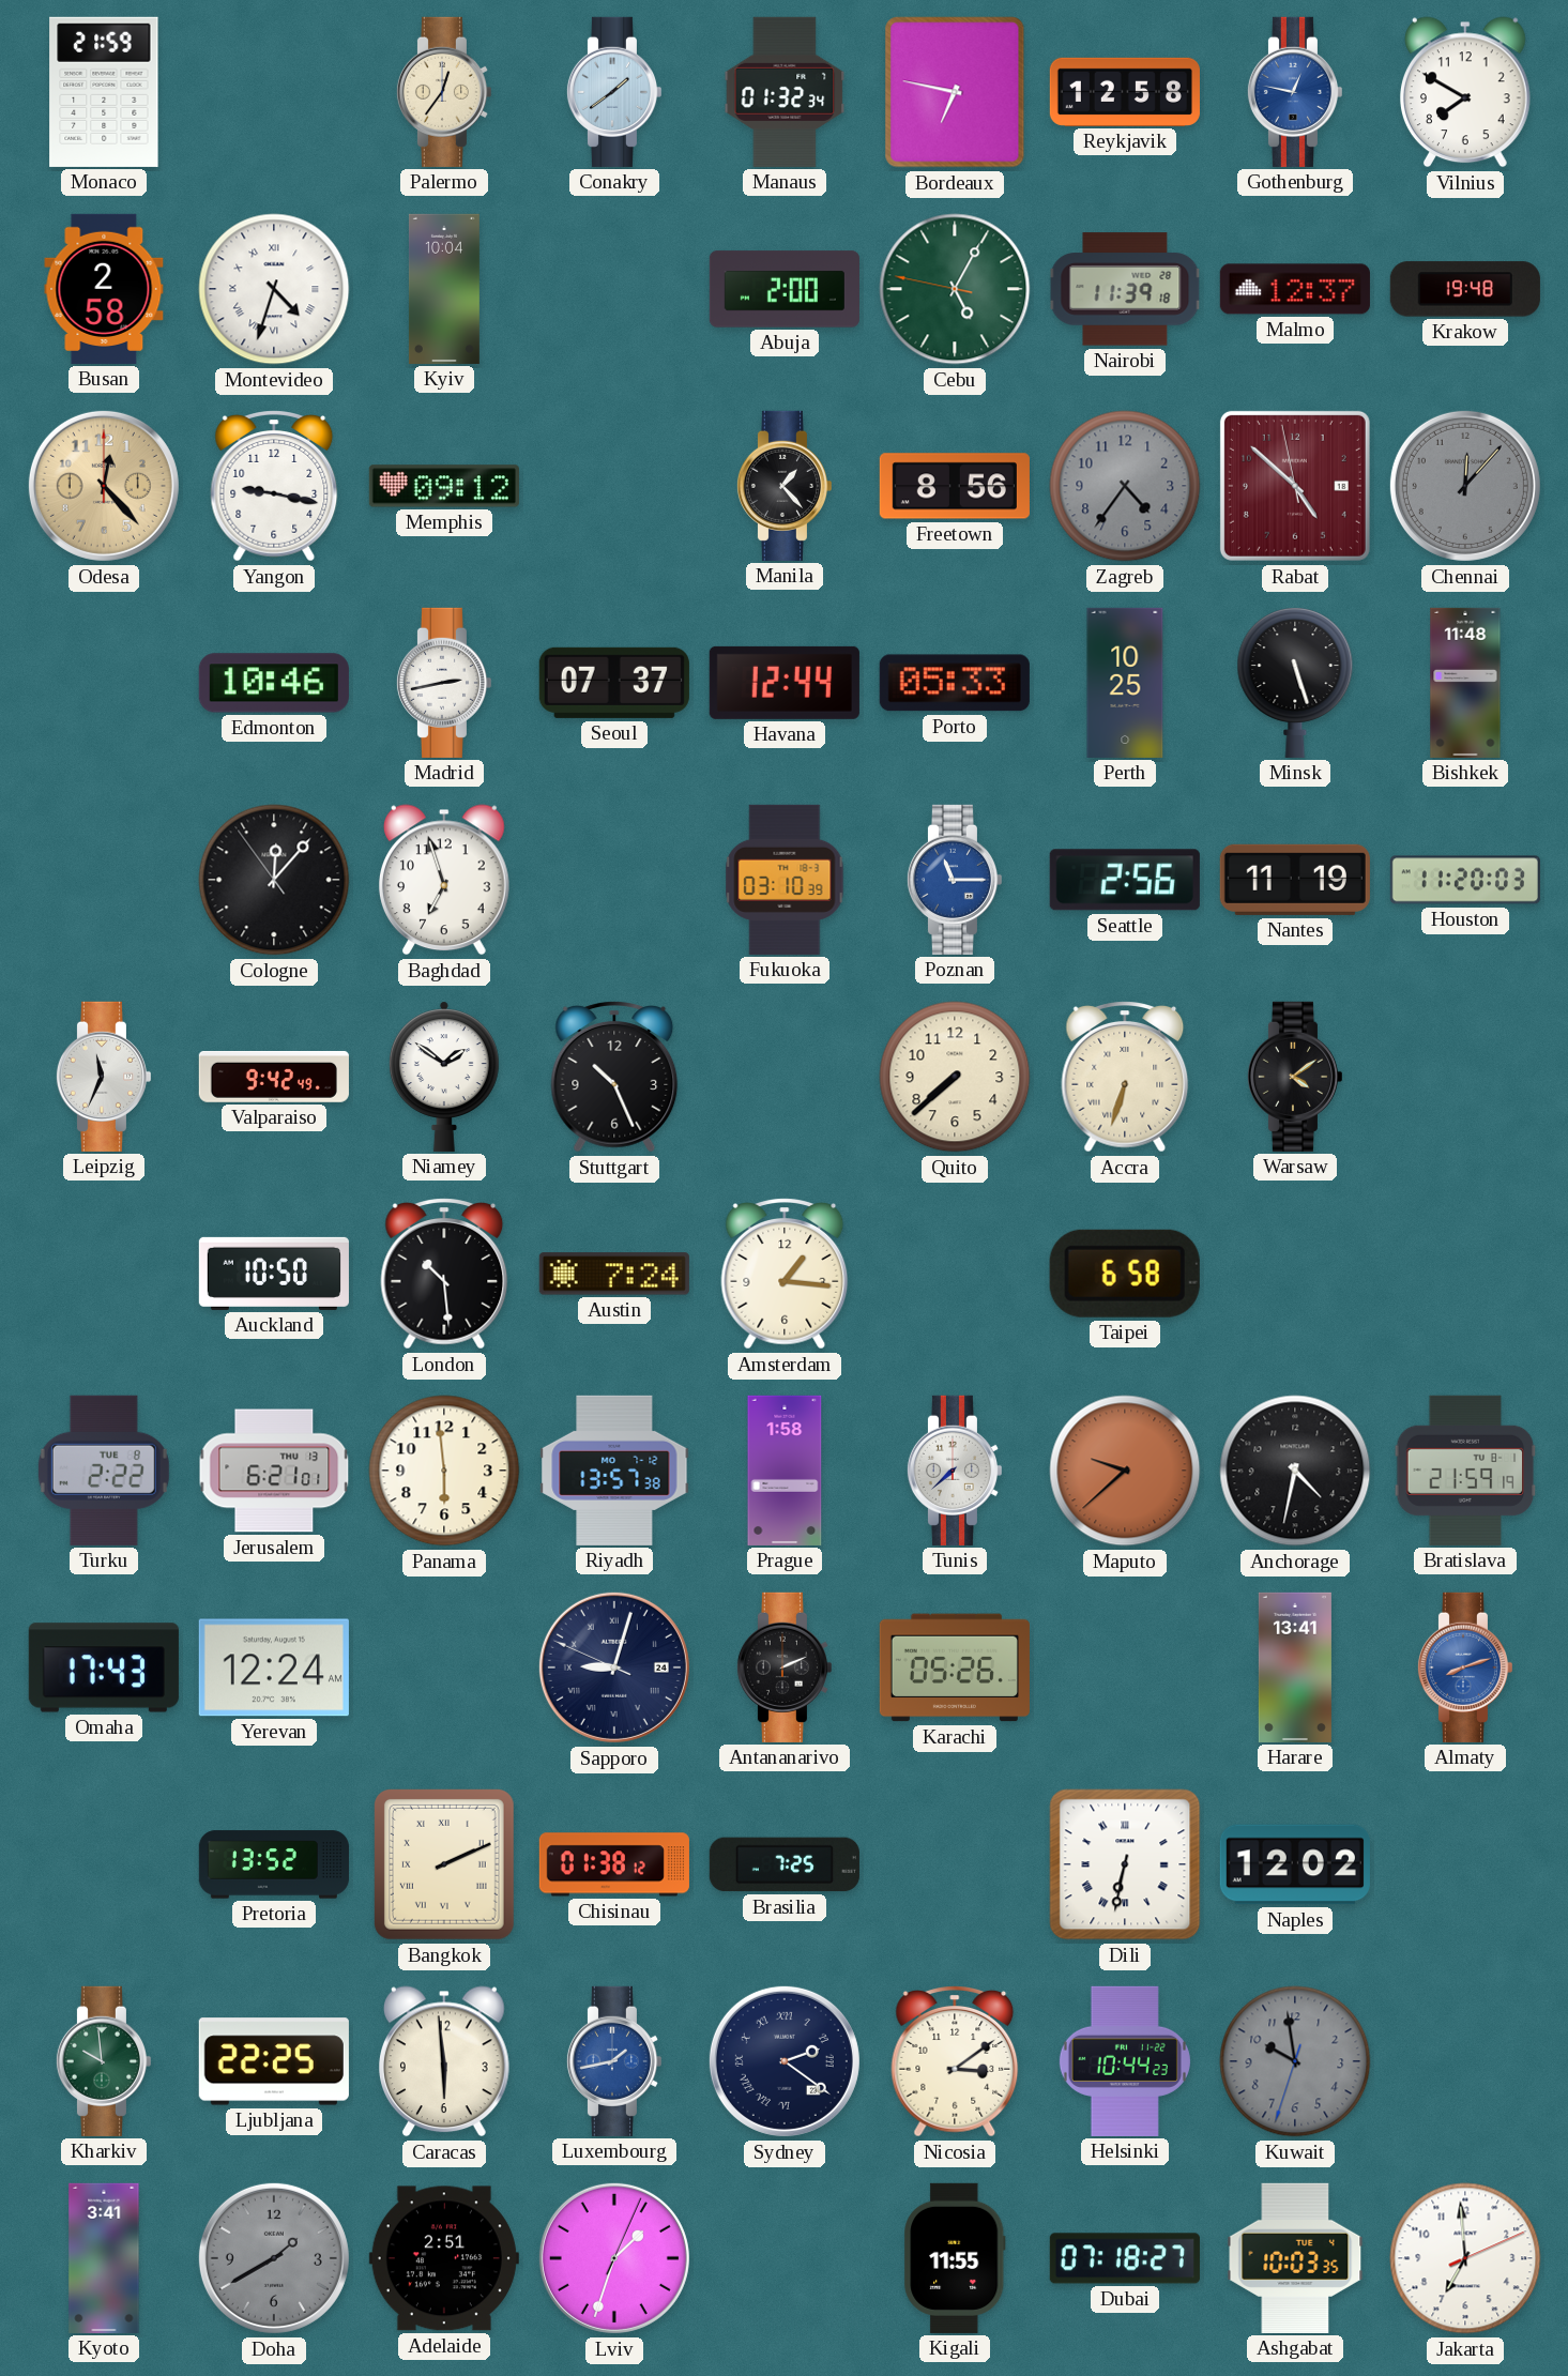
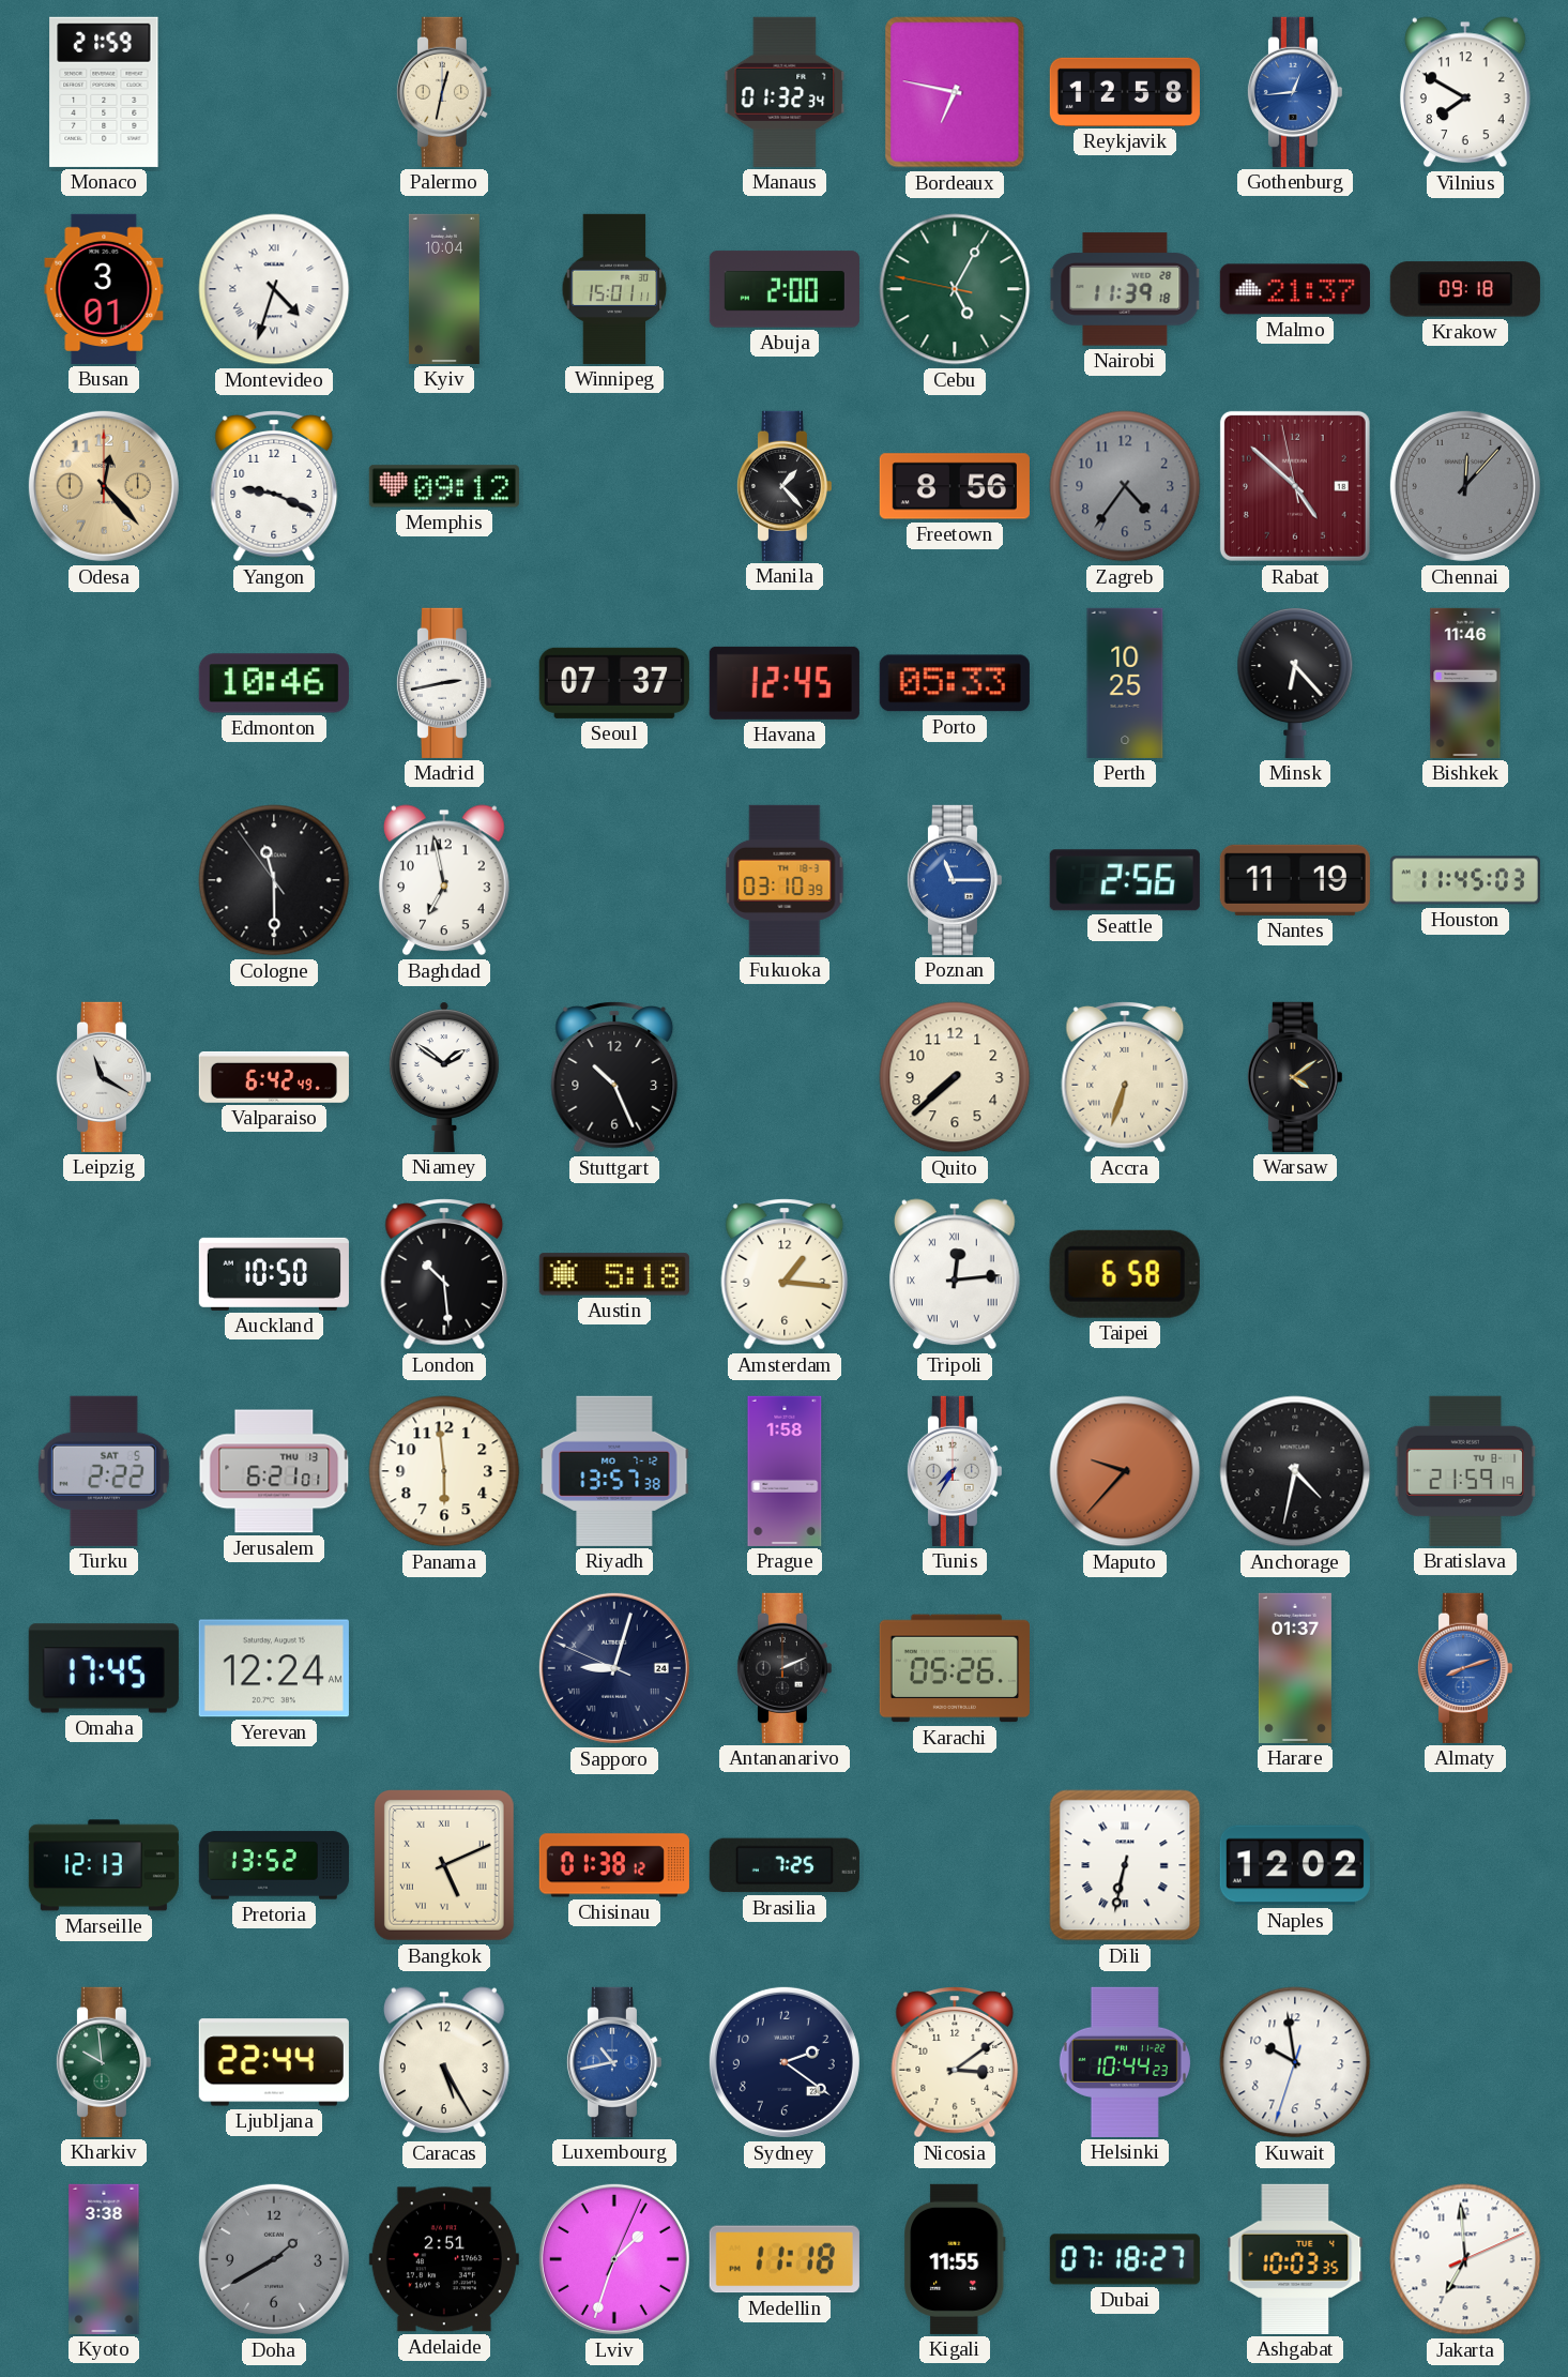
Palermo: 12:36 -> 12:32 (443, 92)
Conakry: 1:39 -> none (613, 92)
Gothenburg: 12:47 -> 12:44 (1294, 92)
Busan: 2:58 -> 3:01 (104, 289)
Winnipeg: none -> 15:01 (614, 289)
Malmo: 12:37 -> 21:37 (1295, 289)
Krakow: 19:48 -> 09:18 (1465, 289)
Yangon: 9:17 -> 9:19 (274, 486)
Havana: 12:44 -> 12:45 (785, 683)
Minsk: 5:27 -> 6:23 (1295, 683)
Bishkek: 11:48 -> 11:46 (1465, 683)
Cologne: 12:06 -> 11:29 (274, 880)
Baghdad: 6:57 -> 6:58 (444, 880)
Houston: 11:20 -> 11:45 (1465, 880)
Leipzig: 11:34 -> 11:20 (103, 1077)
Valparaiso: 9:42 -> 6:42 (274, 1077)
Austin: 7:24 -> 5:18 (614, 1274)
Tripoli: none -> 12:14 (955, 1274)
Turku date: TUE 8 -> SAT 5 (104, 1471)
Tunis: 7:38 -> 7:35 (954, 1471)
Maputo: 9:38 -> 9:37 (1125, 1471)
Omaha: 17:43 -> 17:45 (104, 1668)
Harare: 13:41 -> 01:37 (1295, 1668)
Marseille: none -> 12:13 (104, 1865)
Bangkok: 2:11 -> 5:11 (444, 1865)
Ljubljana: 22:25 -> 22:44 (274, 2062)
Caracas: 5:59 -> 5:25 (444, 2062)
Luxembourg: 1:43 -> 10:43 (613, 2062)
Sydney numerals: Roman -> Arabic (785, 2062)
Kuwait dial: grey -> white (1295, 2062)
Kyoto: 3:41 -> 3:38 (104, 2259)
Medellin: none -> 11:18 (785, 2259)
